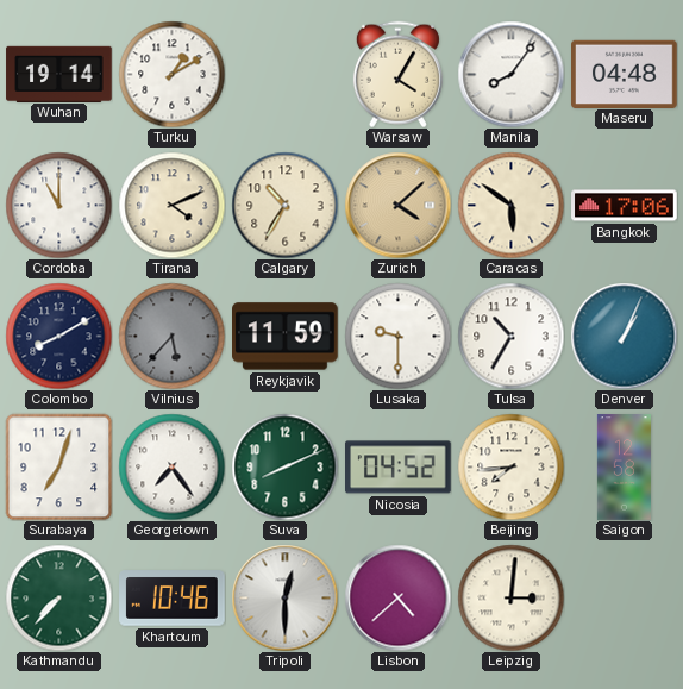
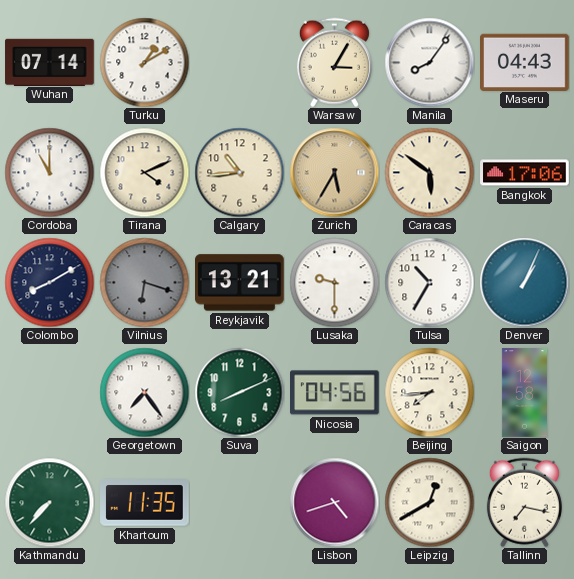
Wuhan: 19:14 -> 07:14 (50, 62)
Warsaw: 4:05 -> 3:05 (334, 62)
Maseru: 04:48 -> 04:43 (525, 62)
Calgary: 10:35 -> 10:44 (239, 172)
Zurich: 4:08 -> 5:35 (334, 172)
Vilnius: 5:37 -> 6:18 (144, 282)
Reykjavik: 11:59 -> 13:21 (240, 283)
Surabaya: 7:03 -> none (58, 466)
Nicosia: 04:52 -> 04:56 (335, 393)
Khartoum: 10:46 -> 11:35 (145, 503)
Tripoli: 12:30 -> none (284, 597)
Lisbon: 4:38 -> 4:42 (334, 502)
Leipzig: 3:01 -> 12:40 (429, 502)
Tallinn: none -> 7:17 (524, 502)
